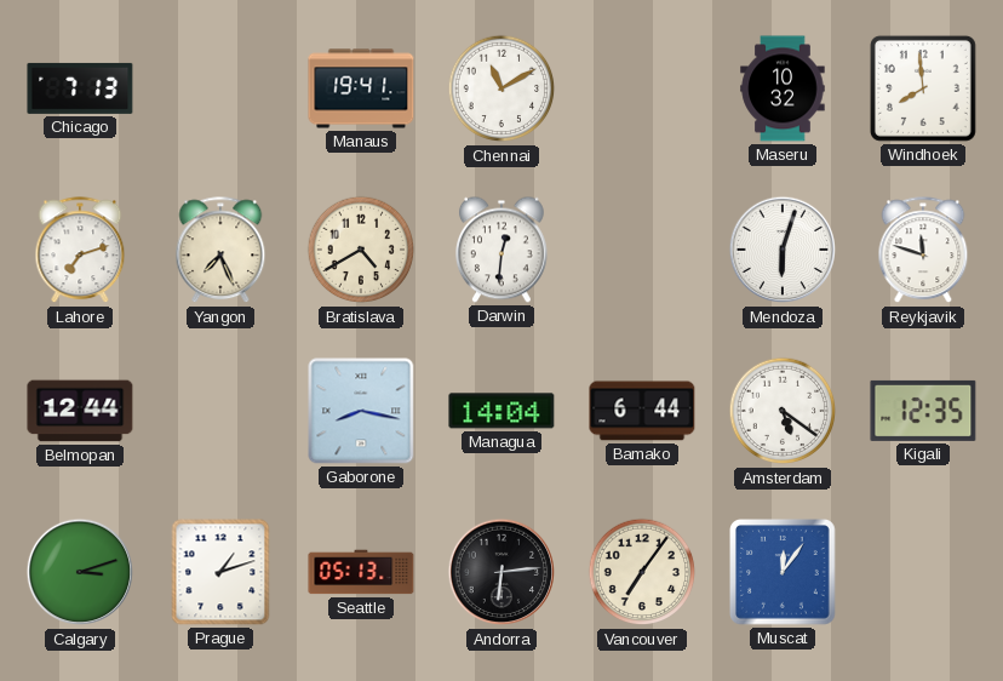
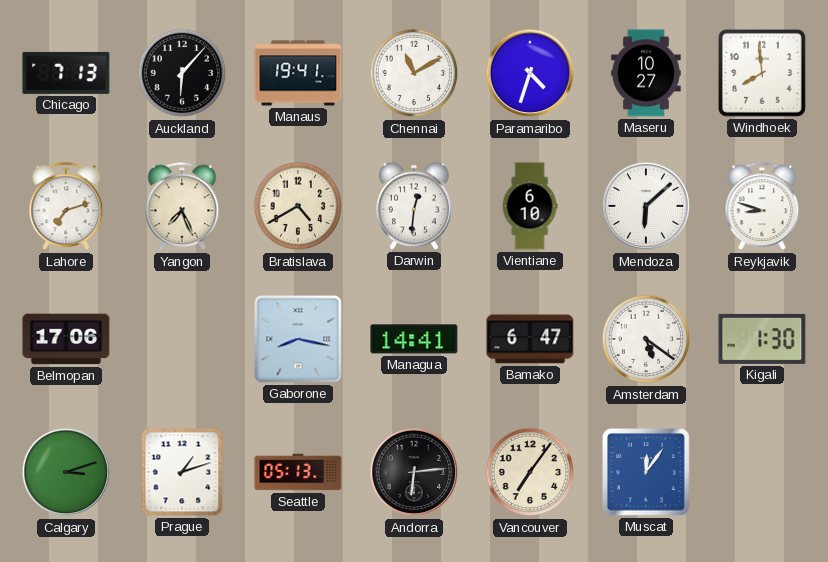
Auckland: none -> 6:07 (182, 73)
Paramaribo: none -> 4:33 (530, 73)
Maseru: 10:32 -> 10:27 (646, 73)
Vientiane: none -> 6:10 (530, 206)
Mendoza: 6:03 -> 6:08 (646, 206)
Reykjavik: 11:48 -> 8:48 (762, 207)
Belmopan: 12:44 -> 17:06 (66, 339)
Managua: 14:04 -> 14:41 (414, 339)
Bamako: 6:44 -> 6:47 (530, 339)
Kigali: 12:35 -> 1:30 (762, 339)
